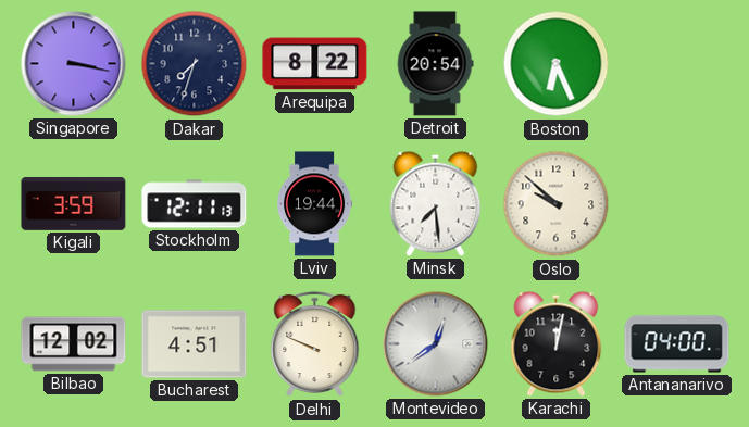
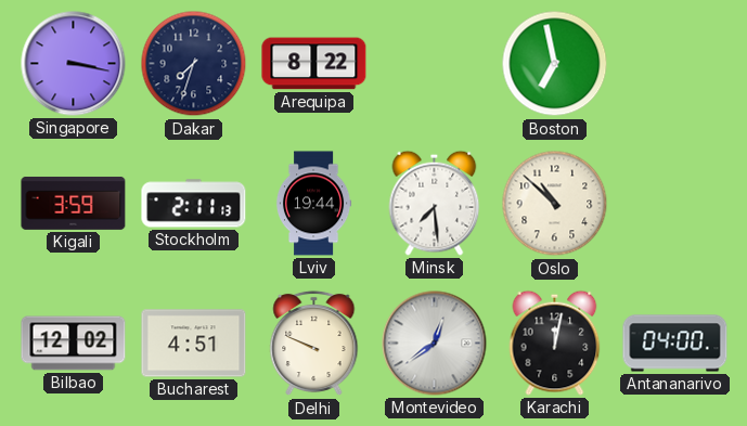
Detroit: 20:54 -> none (435, 64)
Boston: 6:26 -> 6:58 (555, 64)
Stockholm: 12:11 -> 2:11 (194, 204)
Oslo: 9:52 -> 10:52 (555, 204)
